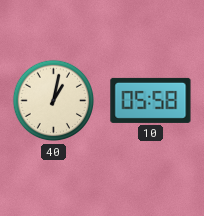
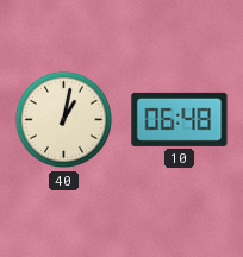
10: 05:58 -> 06:48 (180, 119)
